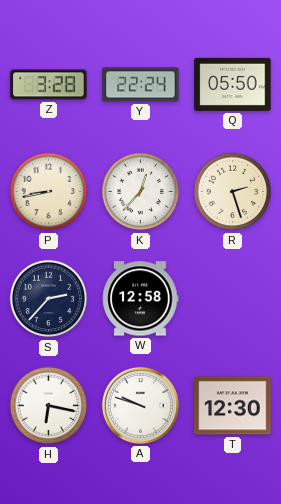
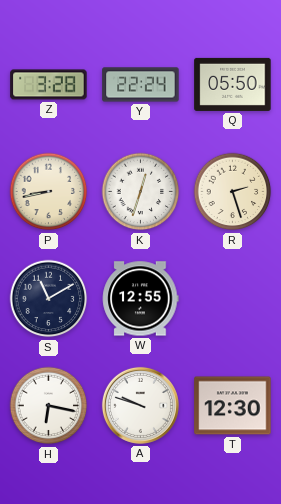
K: 12:37 -> 12:33 (141, 192)
S: 2:37 -> 11:10 (49, 299)
W: 12:58 -> 12:55 (140, 299)
